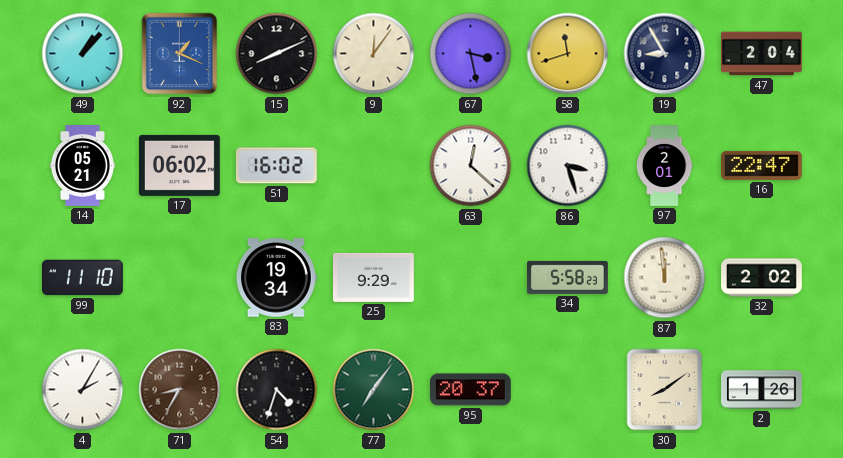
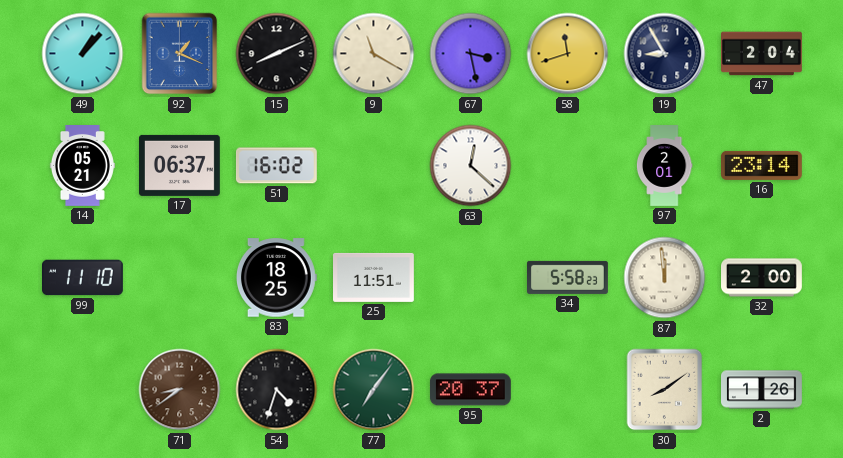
9: 12:06 -> 11:20 (374, 54)
17: 06:02 -> 06:37 (180, 165)
86: 3:27 -> none (568, 166)
16: 22:47 -> 23:14 (761, 165)
83: 19:34 -> 18:25 (276, 278)
25: 9:29 -> 11:51 (374, 277)
32: 2:02 -> 2:00 (762, 278)
4: 2:05 -> none (83, 390)
71: 8:35 -> 8:39 (180, 390)
